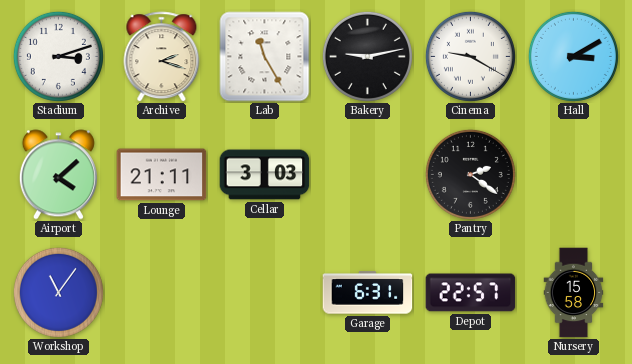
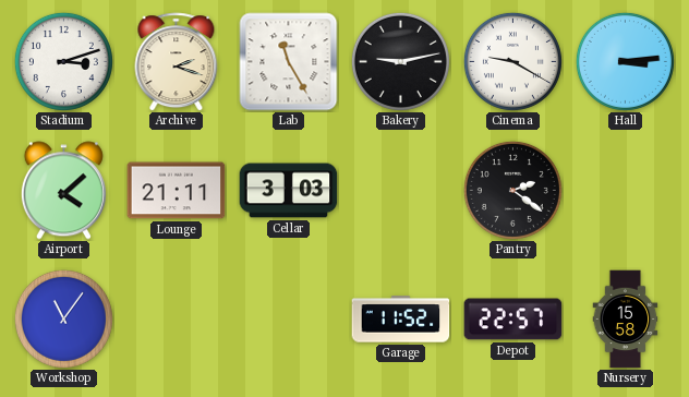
Hall: 3:10 -> 3:14 (625, 61)
Garage: 6:31 -> 11:52 (401, 320)
